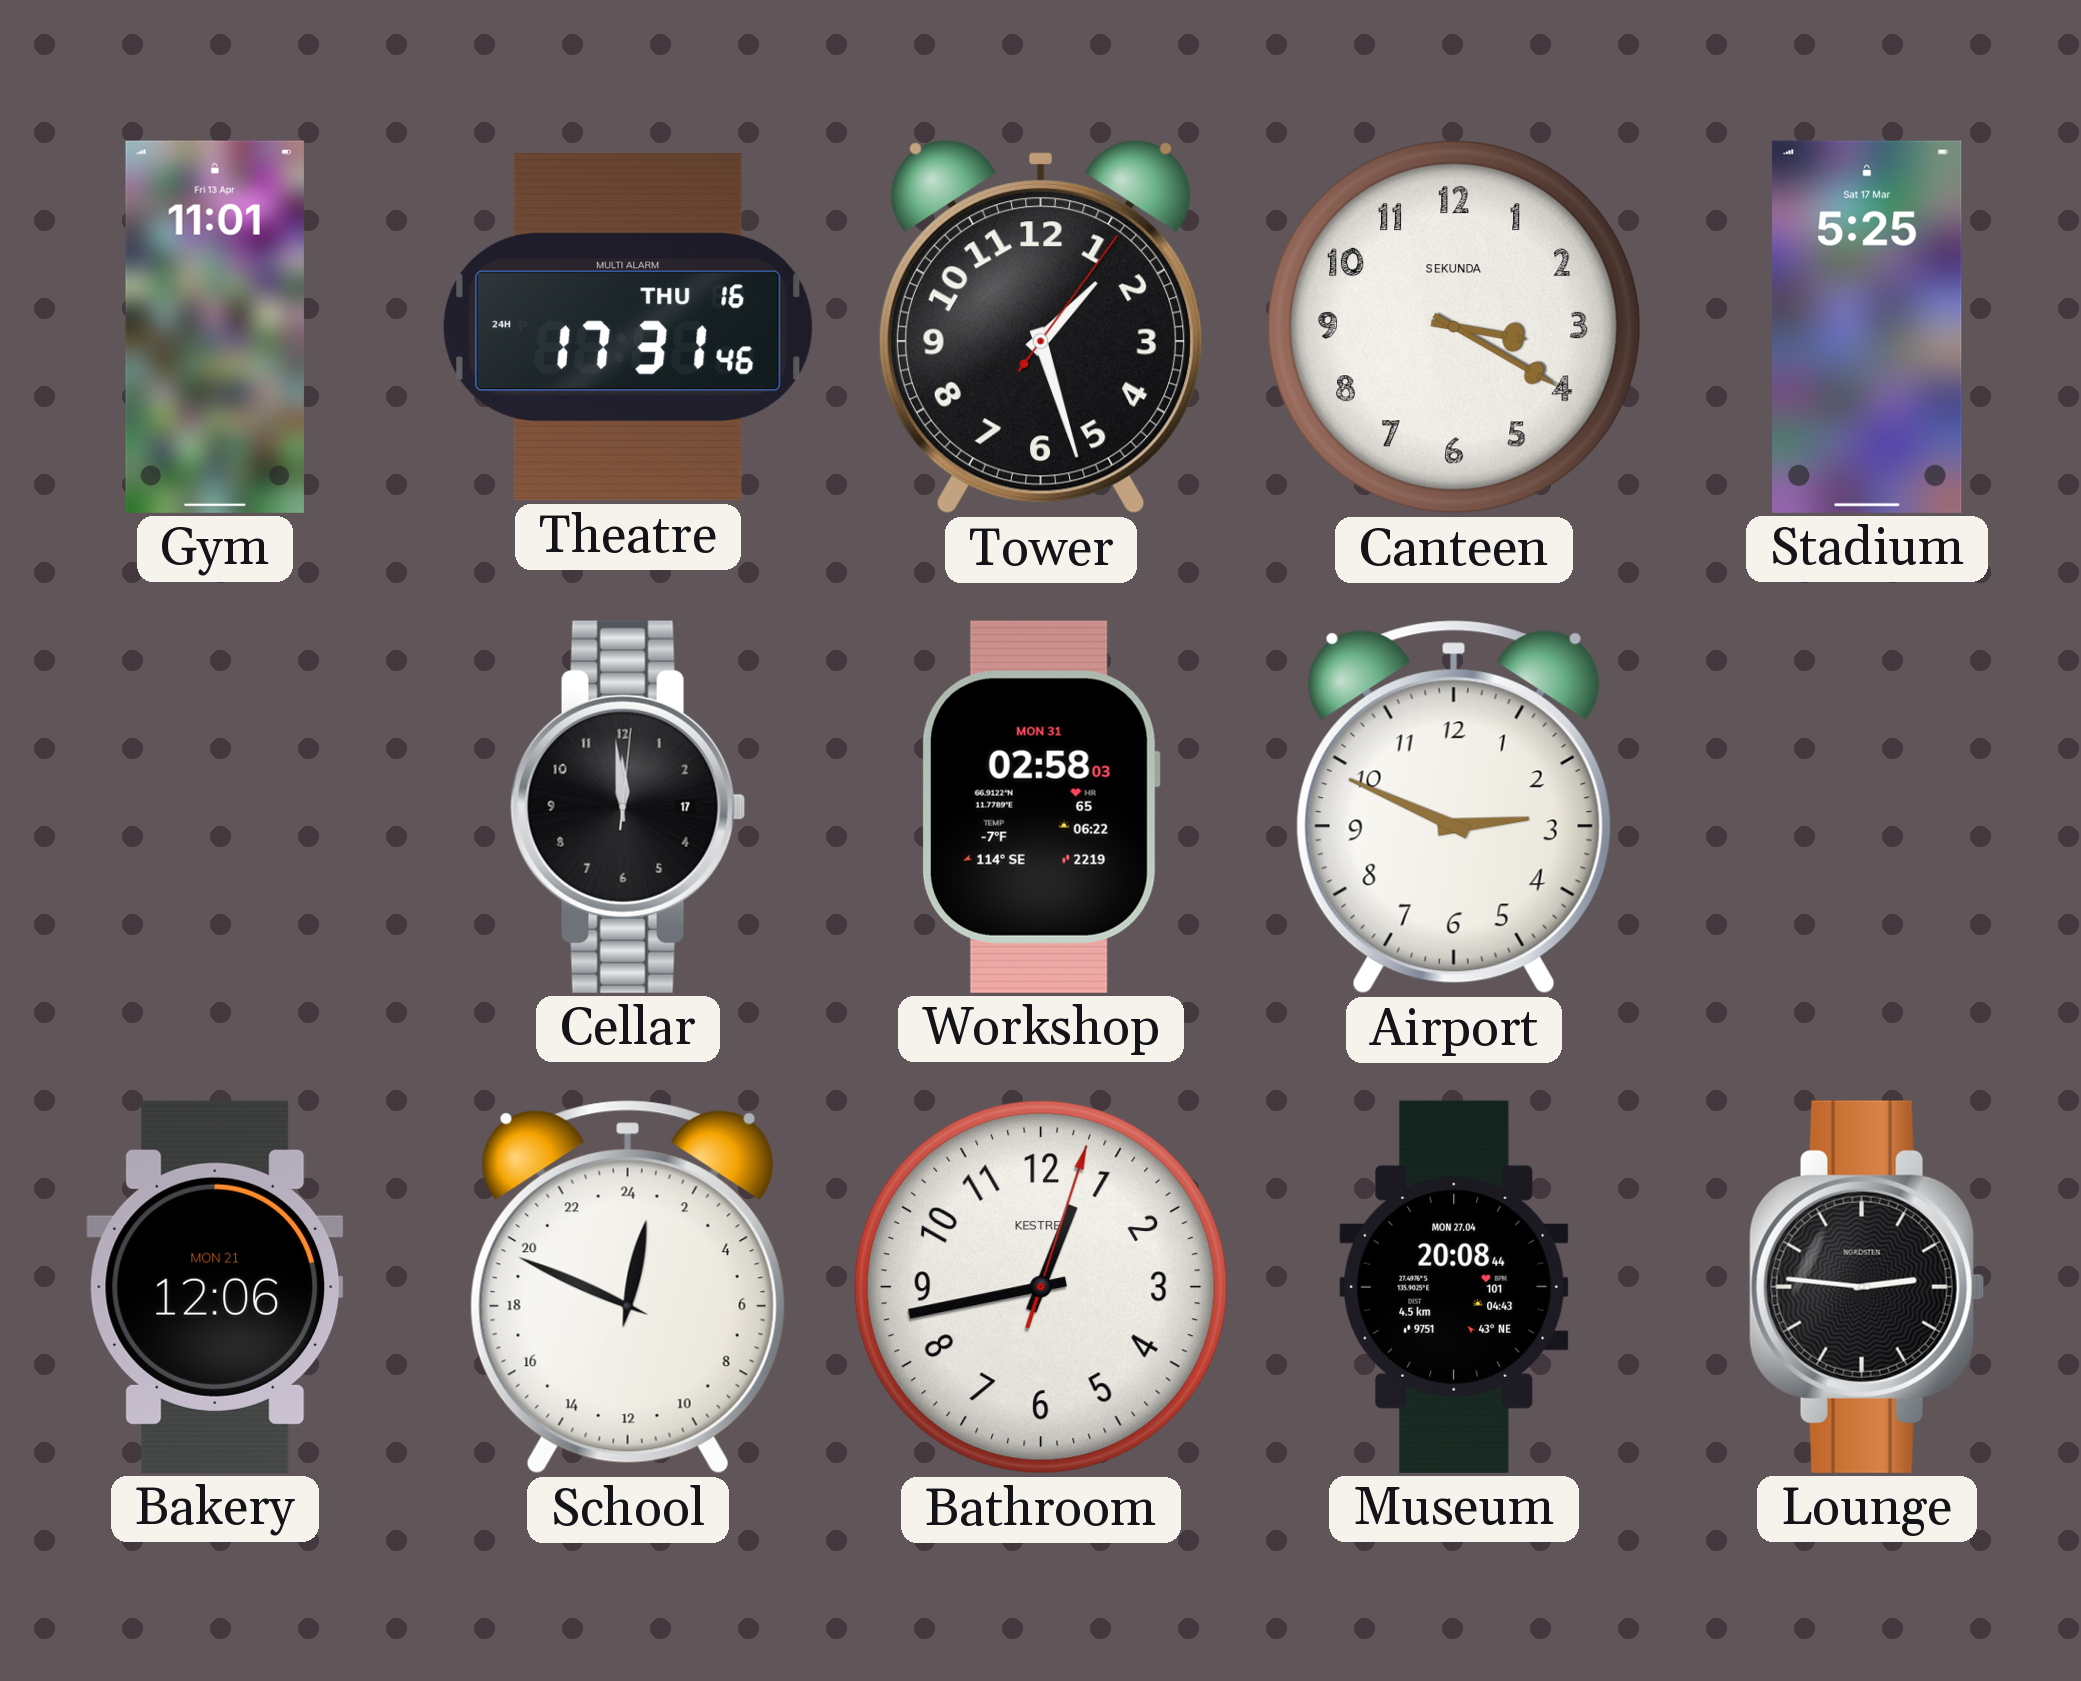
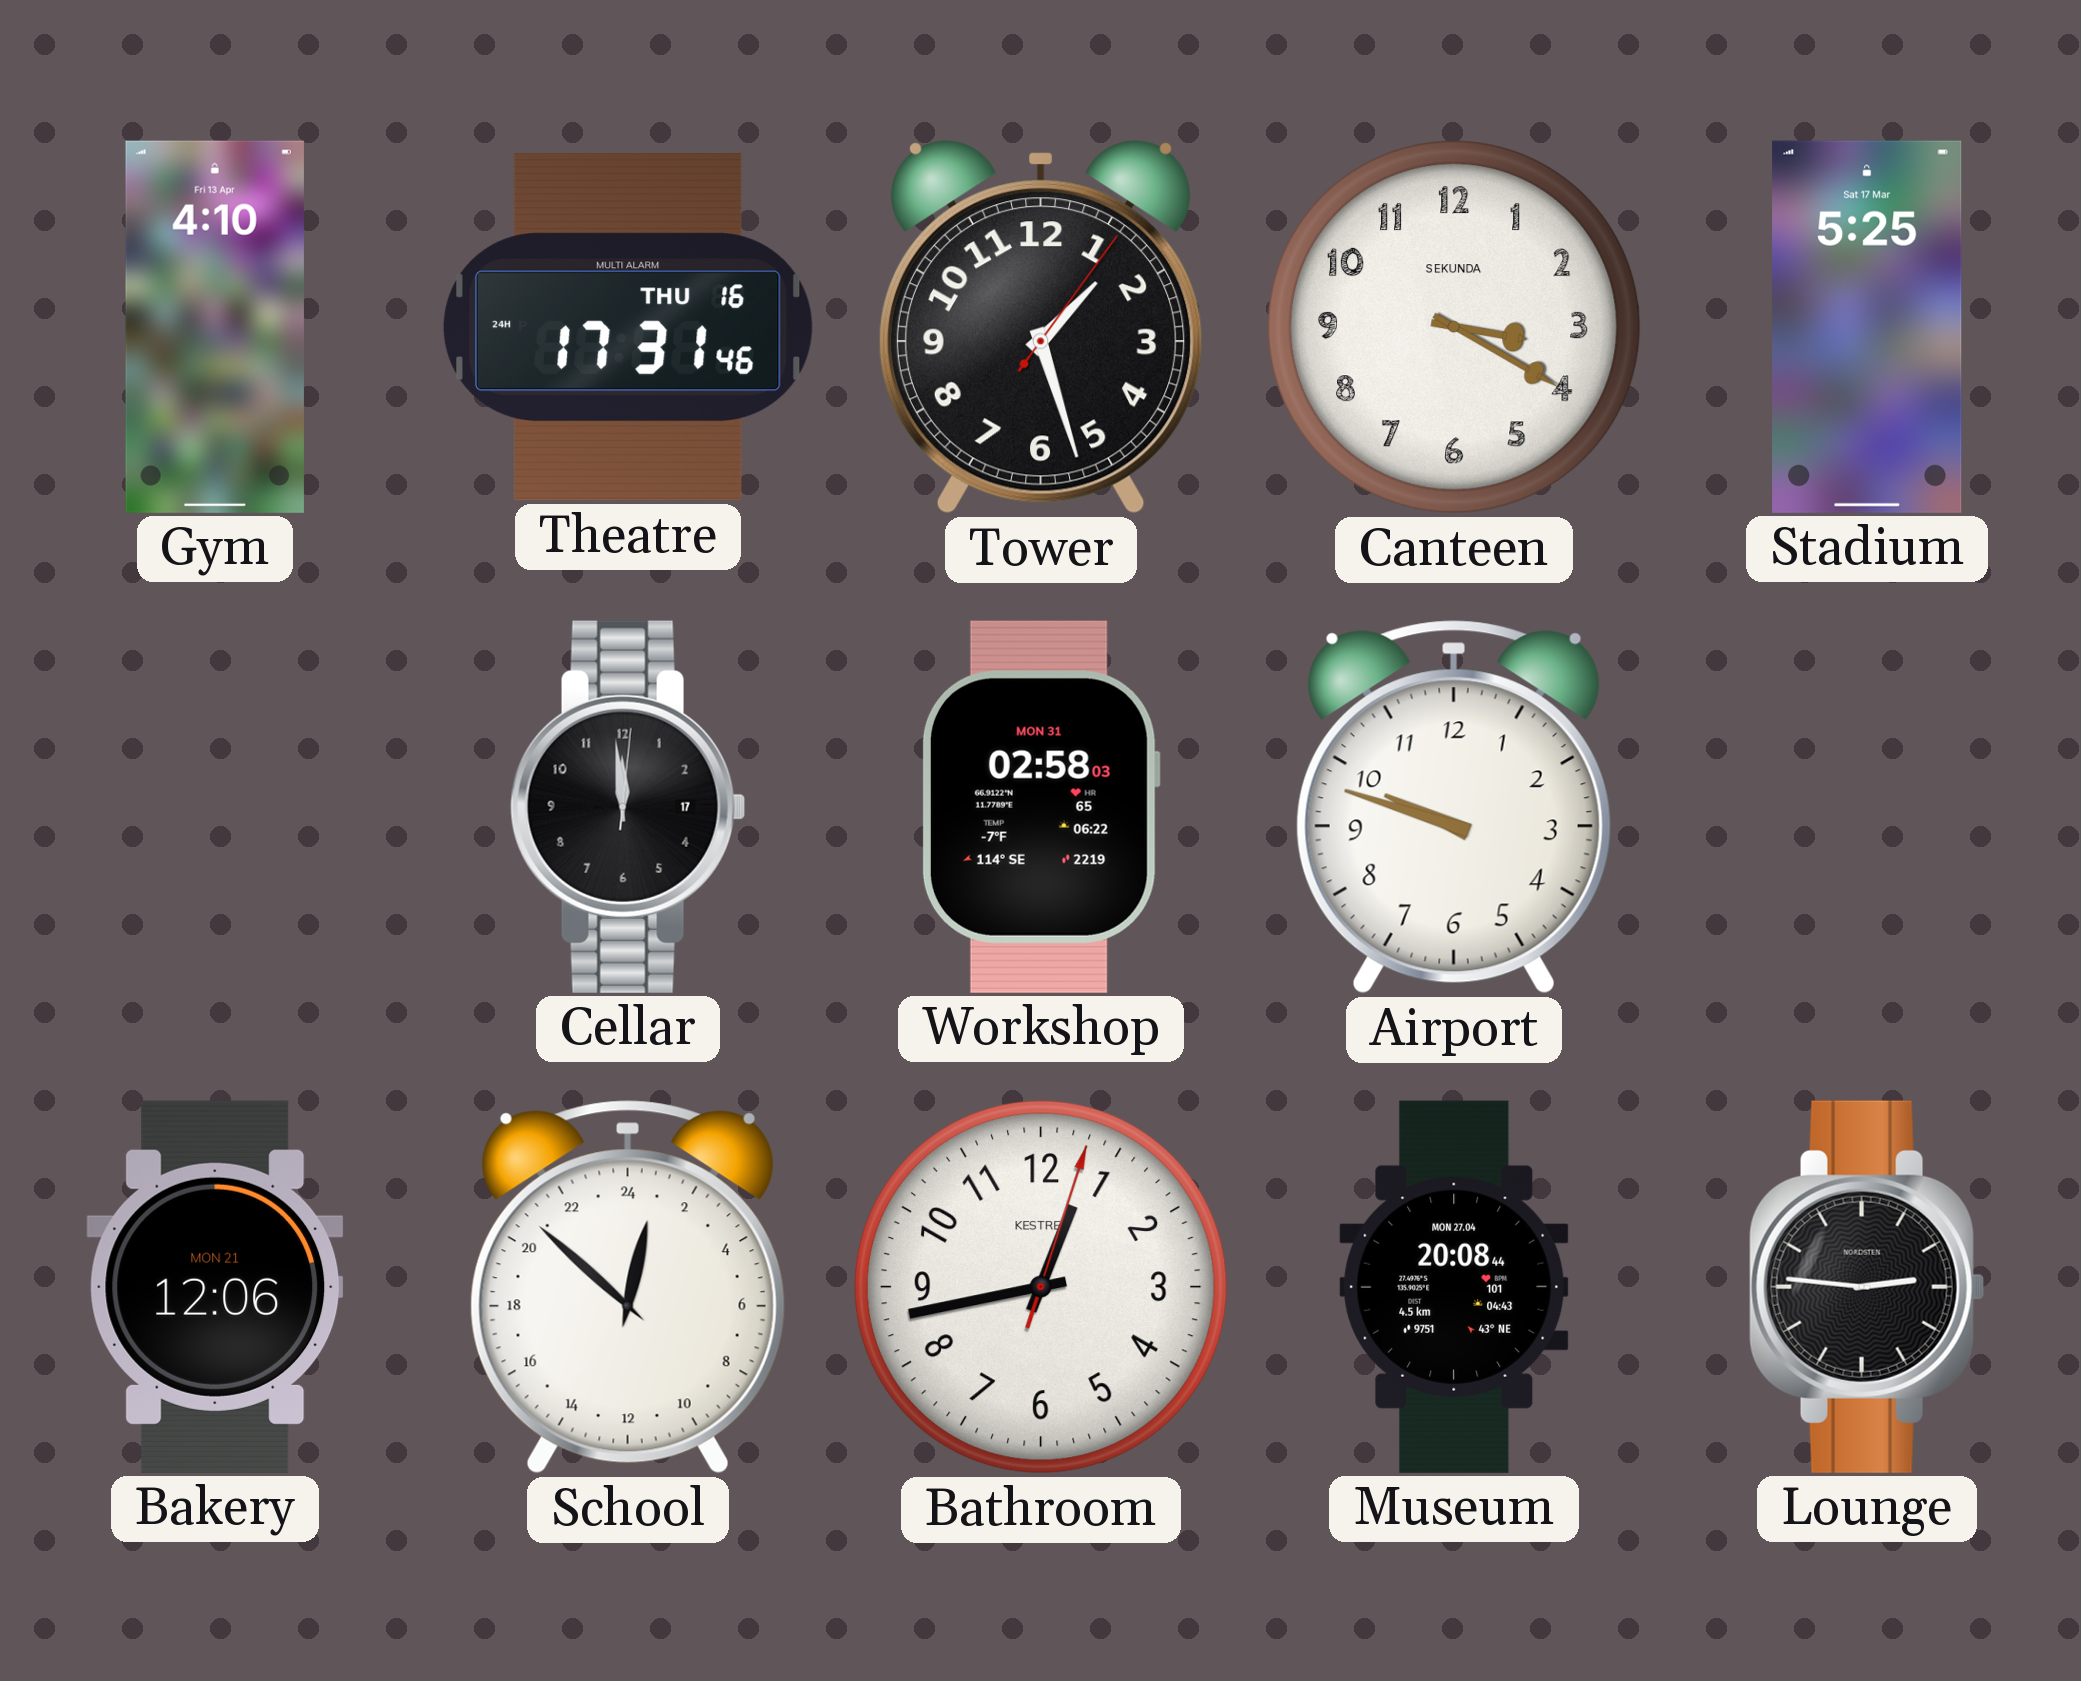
Gym: 11:01 -> 4:10 (215, 327)
Airport: 2:49 -> 9:48 (1454, 807)
School: 0:49 -> 0:52 (628, 1287)
